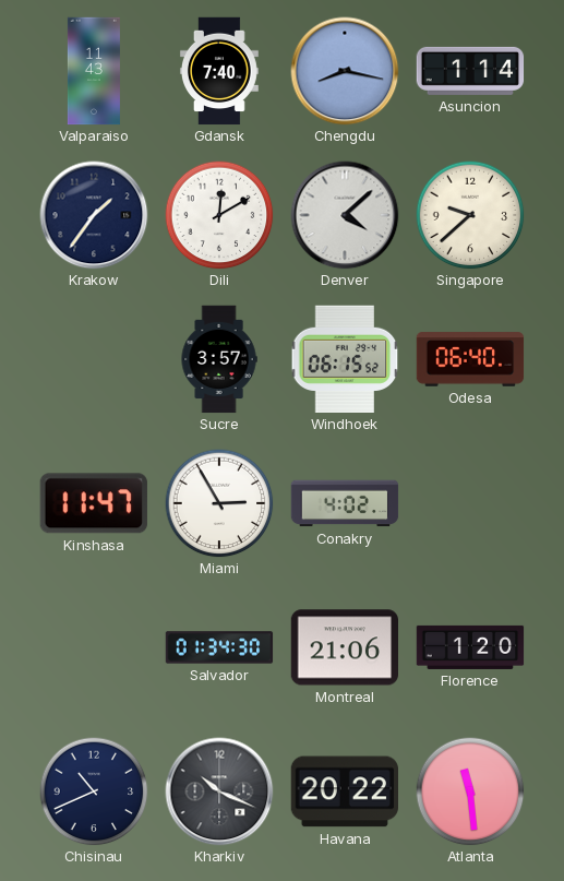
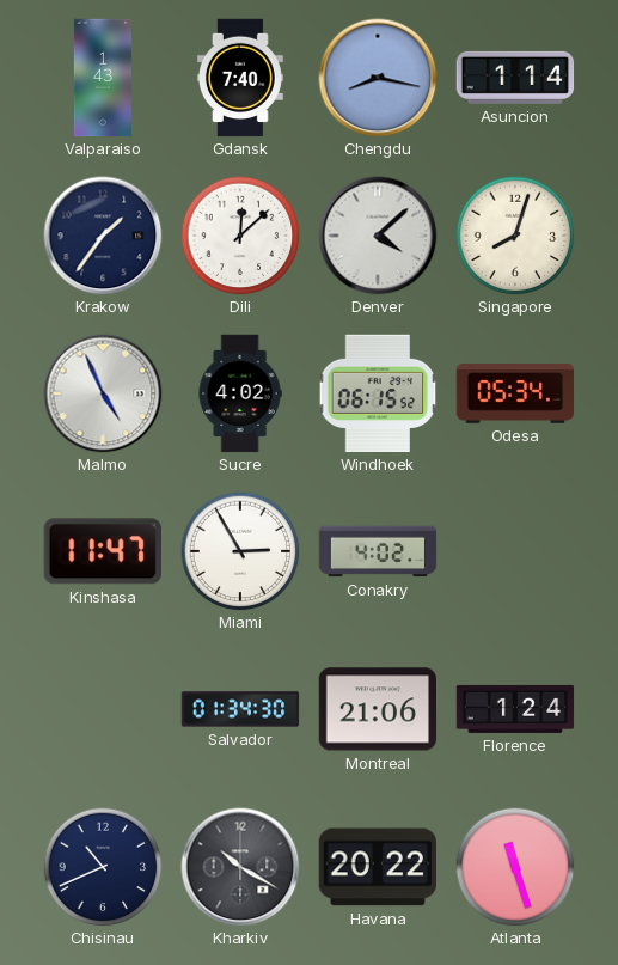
Valparaiso: 11:43 -> 1:43 (103, 78)
Dili: 12:10 -> 12:08 (240, 236)
Singapore: 9:38 -> 8:03 (515, 236)
Malmo: none -> 4:56 (103, 393)
Sucre: 3:57 -> 4:02 (240, 393)
Odesa: 06:40 -> 05:34 (515, 393)
Florence: 1:20 -> 1:24 (515, 709)
Kharkiv: 10:19 -> 10:20 (240, 867)
Atlanta: 11:29 -> 11:27 (515, 867)
